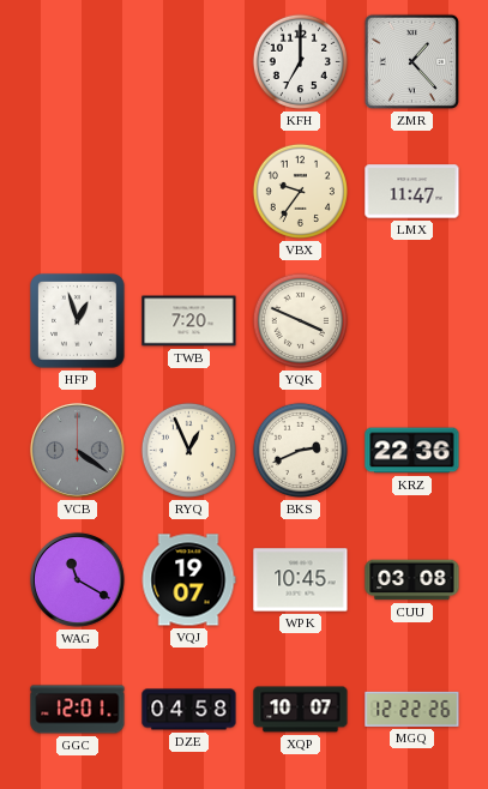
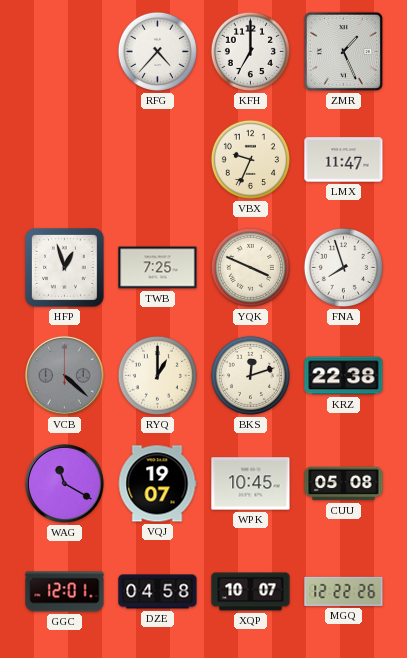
RFG: none -> 4:37 (157, 51)
ZMR: 1:23 -> 1:26 (343, 51)
VBX: 9:36 -> 9:34 (250, 159)
TWB: 7:20 -> 7:25 (158, 268)
FNA: none -> 7:57 (343, 267)
VCB: 4:21 -> 4:22 (64, 375)
RYQ: 12:56 -> 1:00 (157, 375)
BKS: 2:41 -> 12:12 (250, 375)
KRZ: 22:36 -> 22:38 (344, 376)
CUU: 03:08 -> 05:08 (344, 484)
